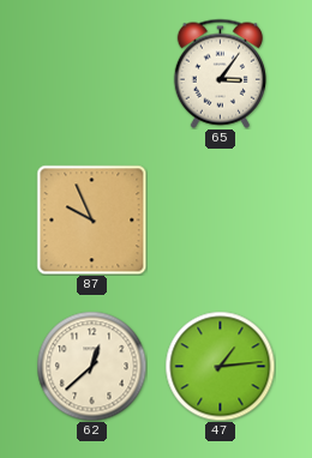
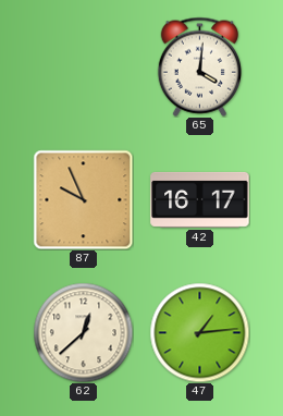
65: 3:06 -> 4:01 (199, 66)
42: none -> 16:17 (200, 199)
